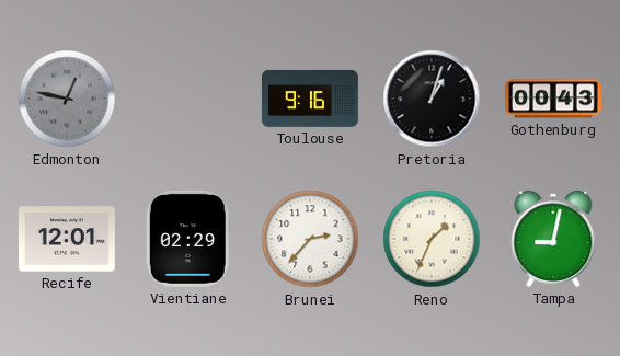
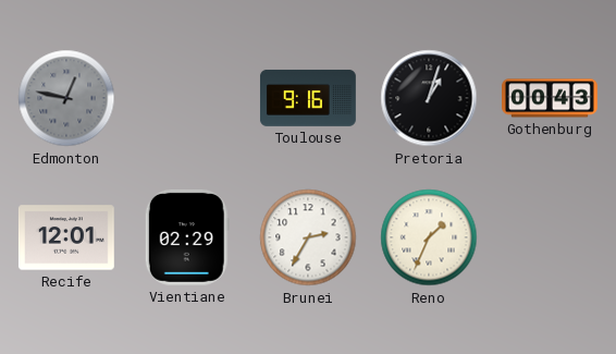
Brunei: 2:37 -> 2:35 (308, 237)
Tampa: 9:02 -> none (553, 239)
